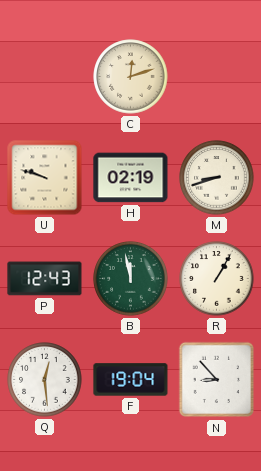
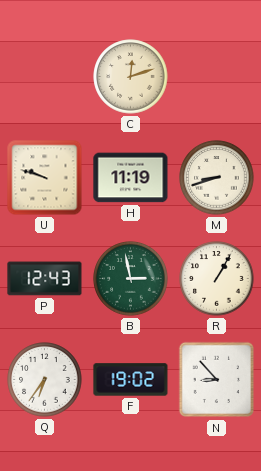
H: 02:19 -> 11:19 (131, 178)
B: 11:58 -> 2:58 (131, 279)
Q: 12:29 -> 6:36 (45, 380)
F: 19:04 -> 19:02 (131, 380)
